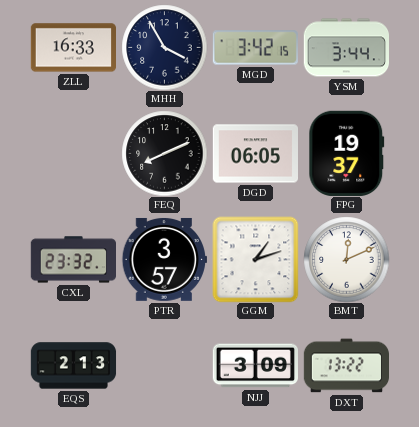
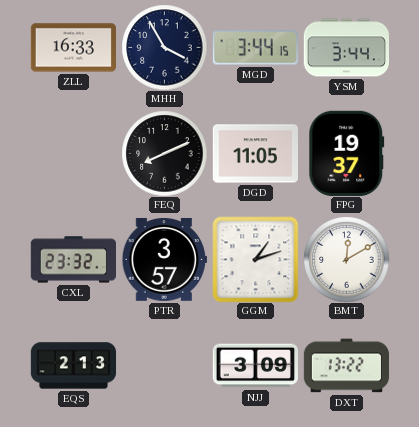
MGD: 3:42 -> 3:44 (255, 48)
DGD: 06:05 -> 11:05 (255, 154)
BMT: 12:11 -> 12:10 (346, 259)
